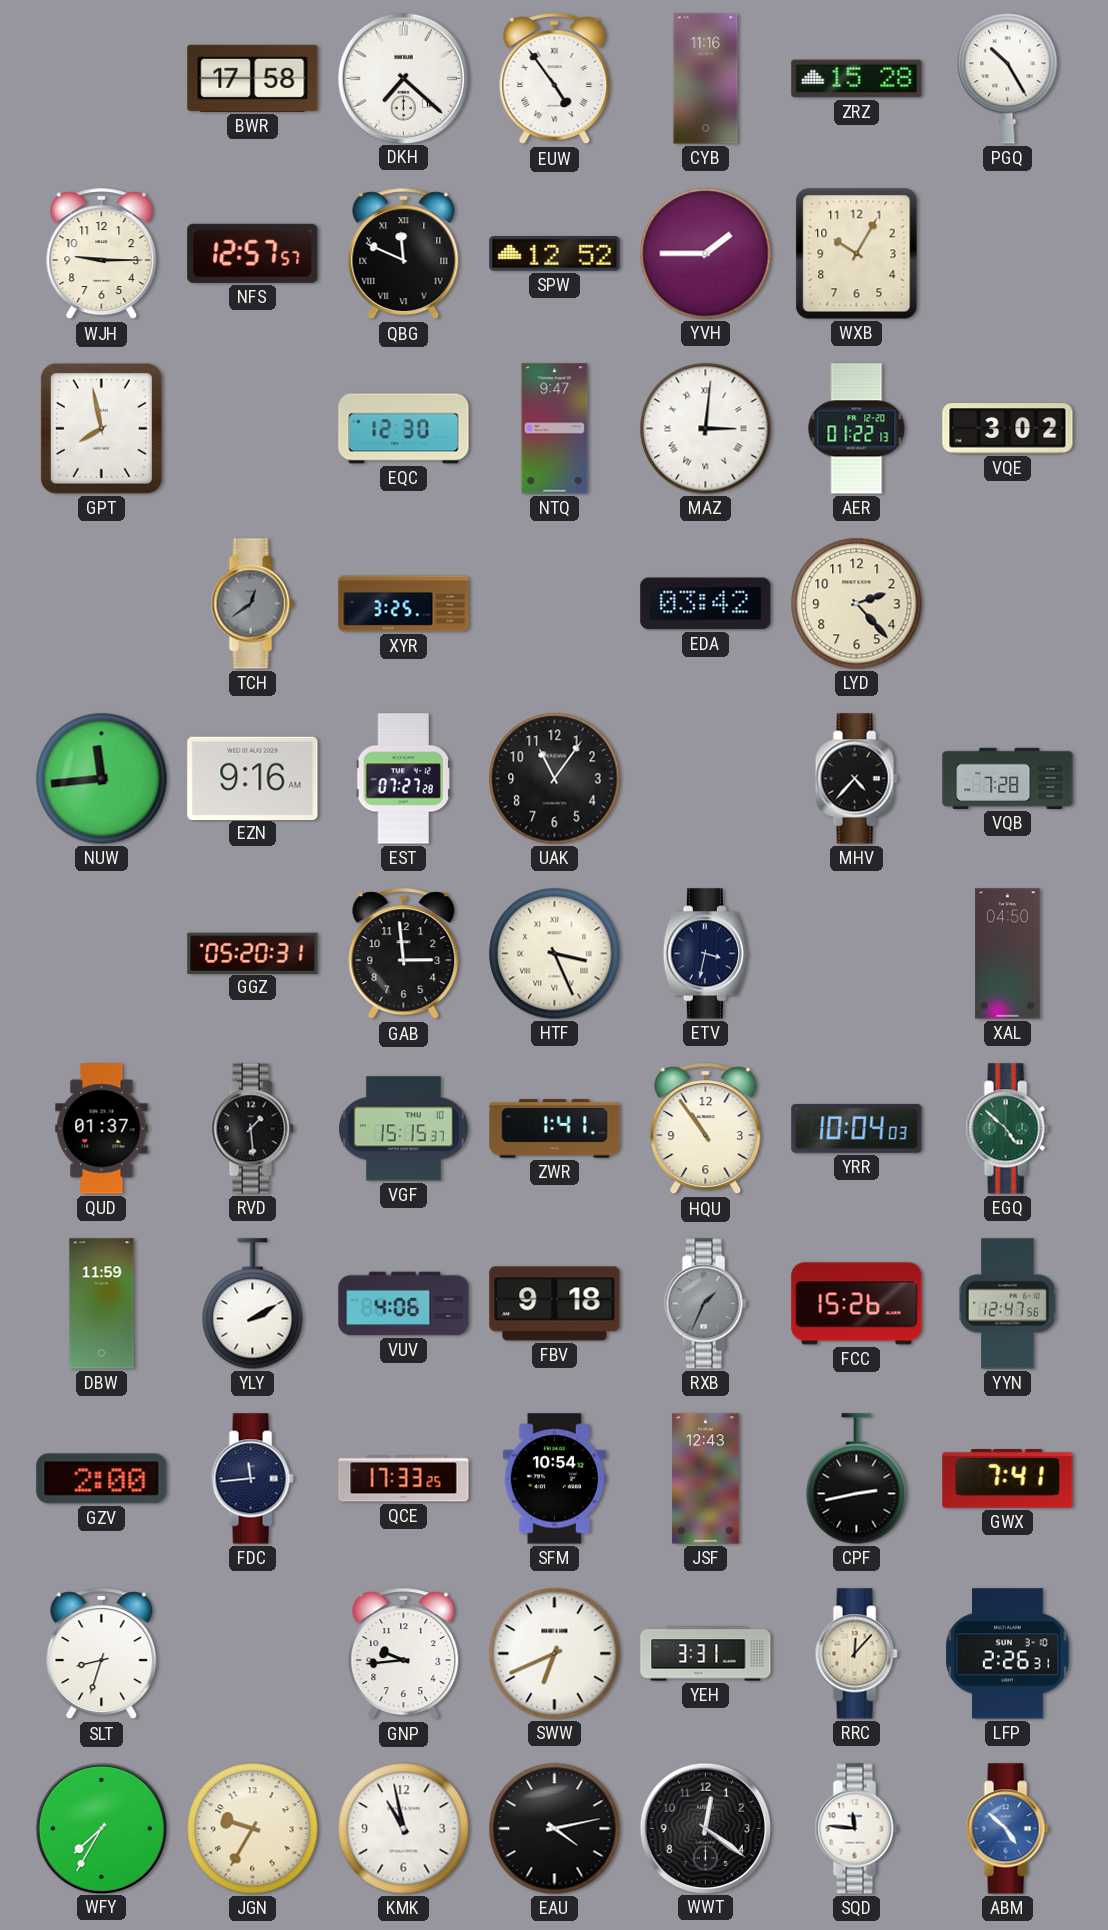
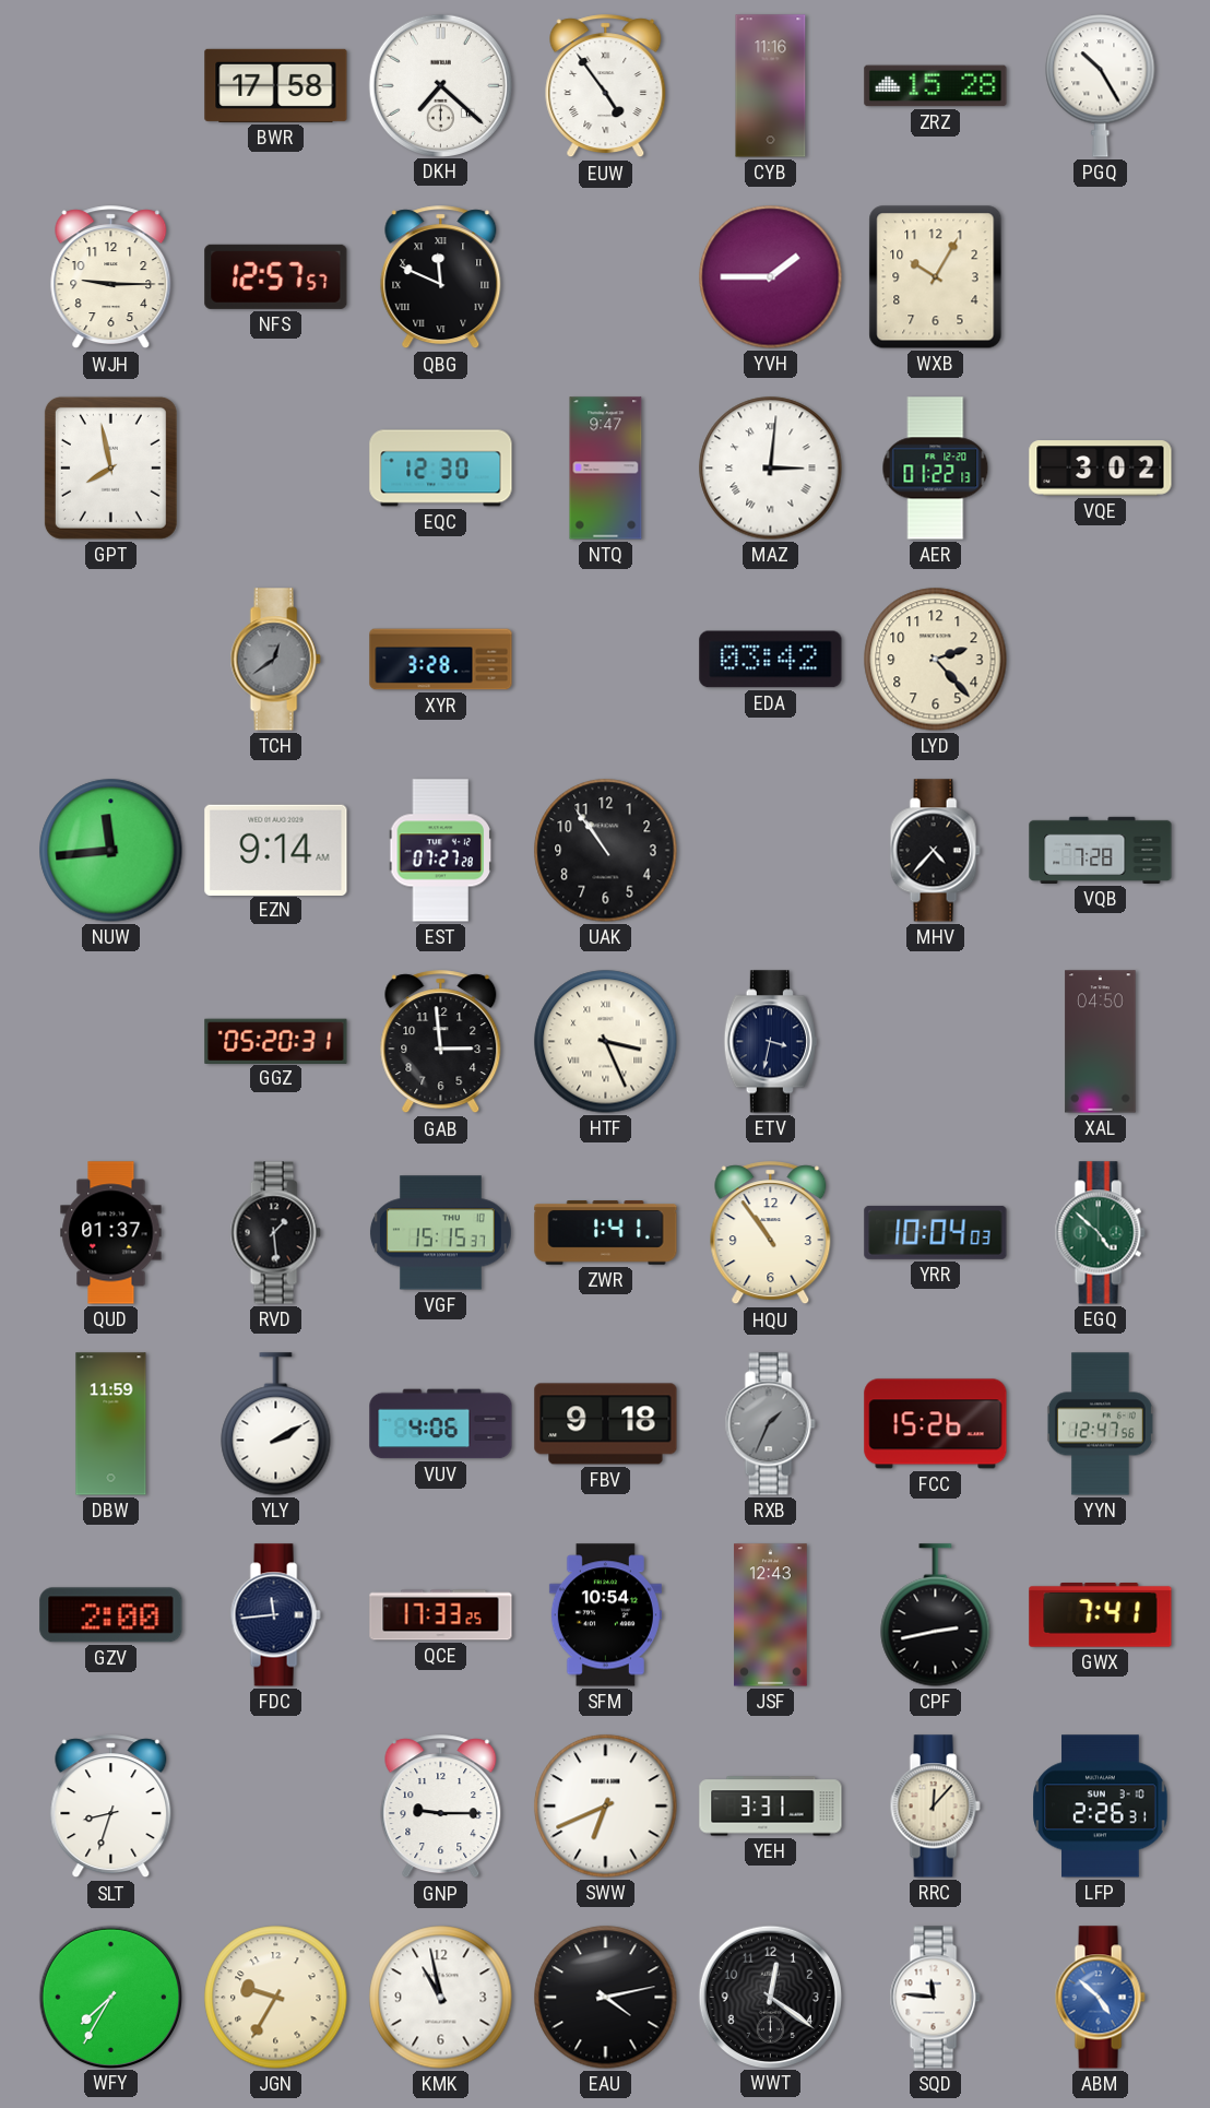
SPW: 12:52 -> none (555, 254)
XYR: 3:25 -> 3:28 (441, 660)
EZN: 9:16 -> 9:14 (276, 850)
UAK: 11:06 -> 10:54 (606, 851)
GNP: 9:44 -> 9:15 (441, 1807)
